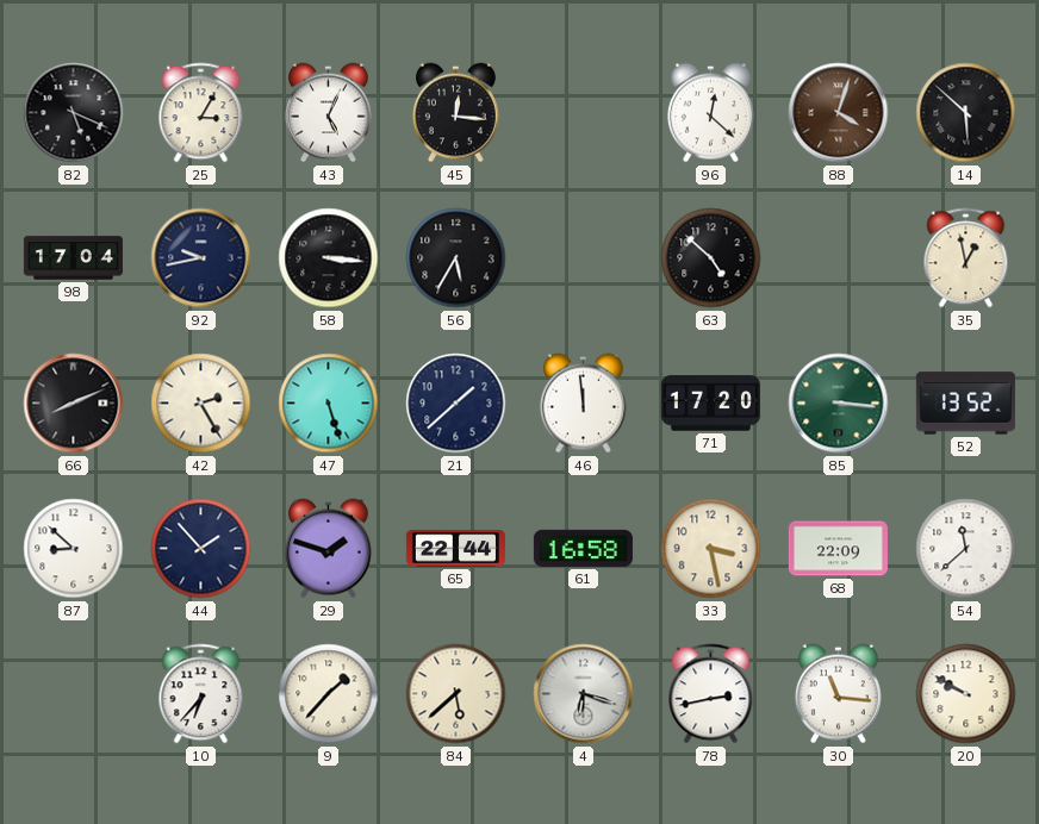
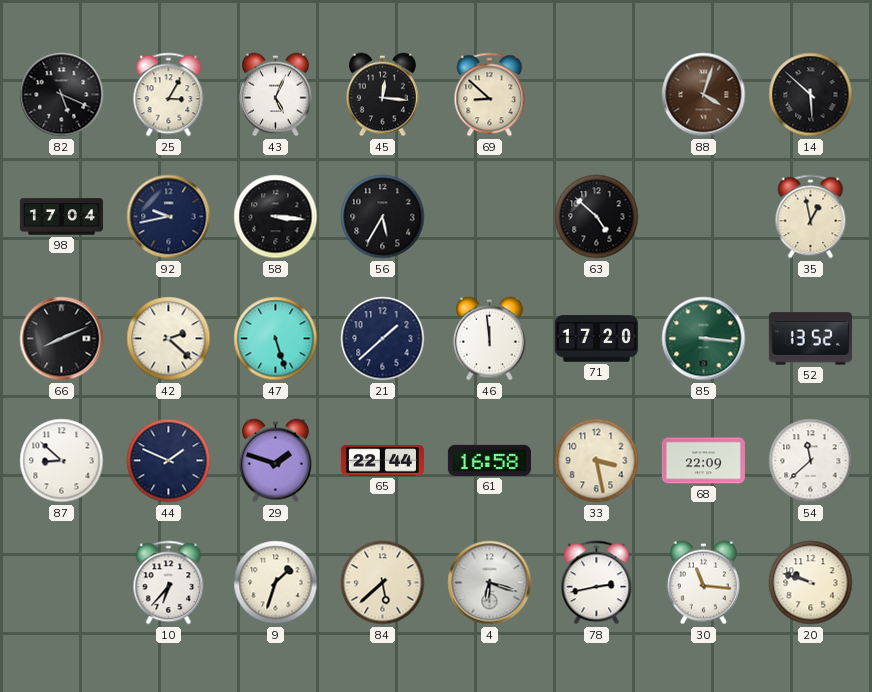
69: none -> 8:52 (490, 95)
96: 12:22 -> none (710, 113)
42: 2:25 -> 2:22 (169, 339)
44: 1:53 -> 1:49 (169, 461)
9: 1:37 -> 1:33 (276, 583)
20: 9:50 -> 9:48 (811, 583)
